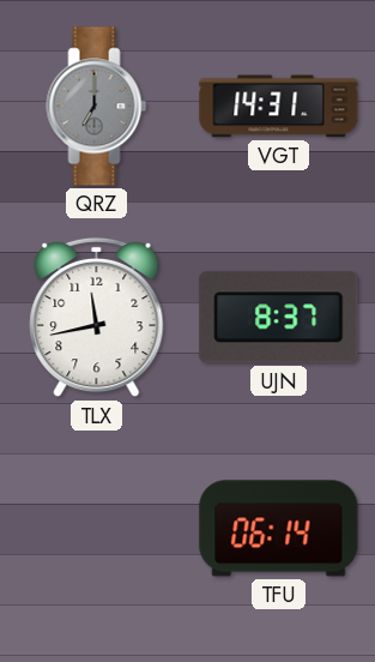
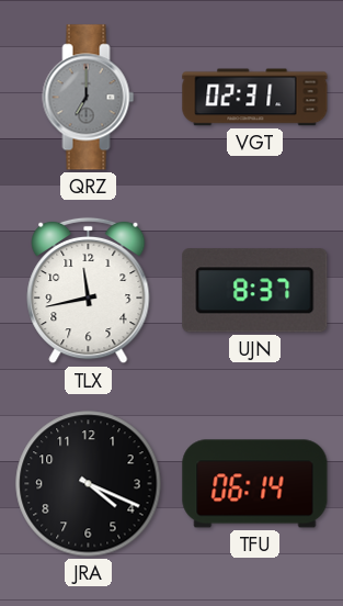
VGT: 14:31 -> 02:31 (255, 98)
JRA: none -> 4:19 (89, 484)
